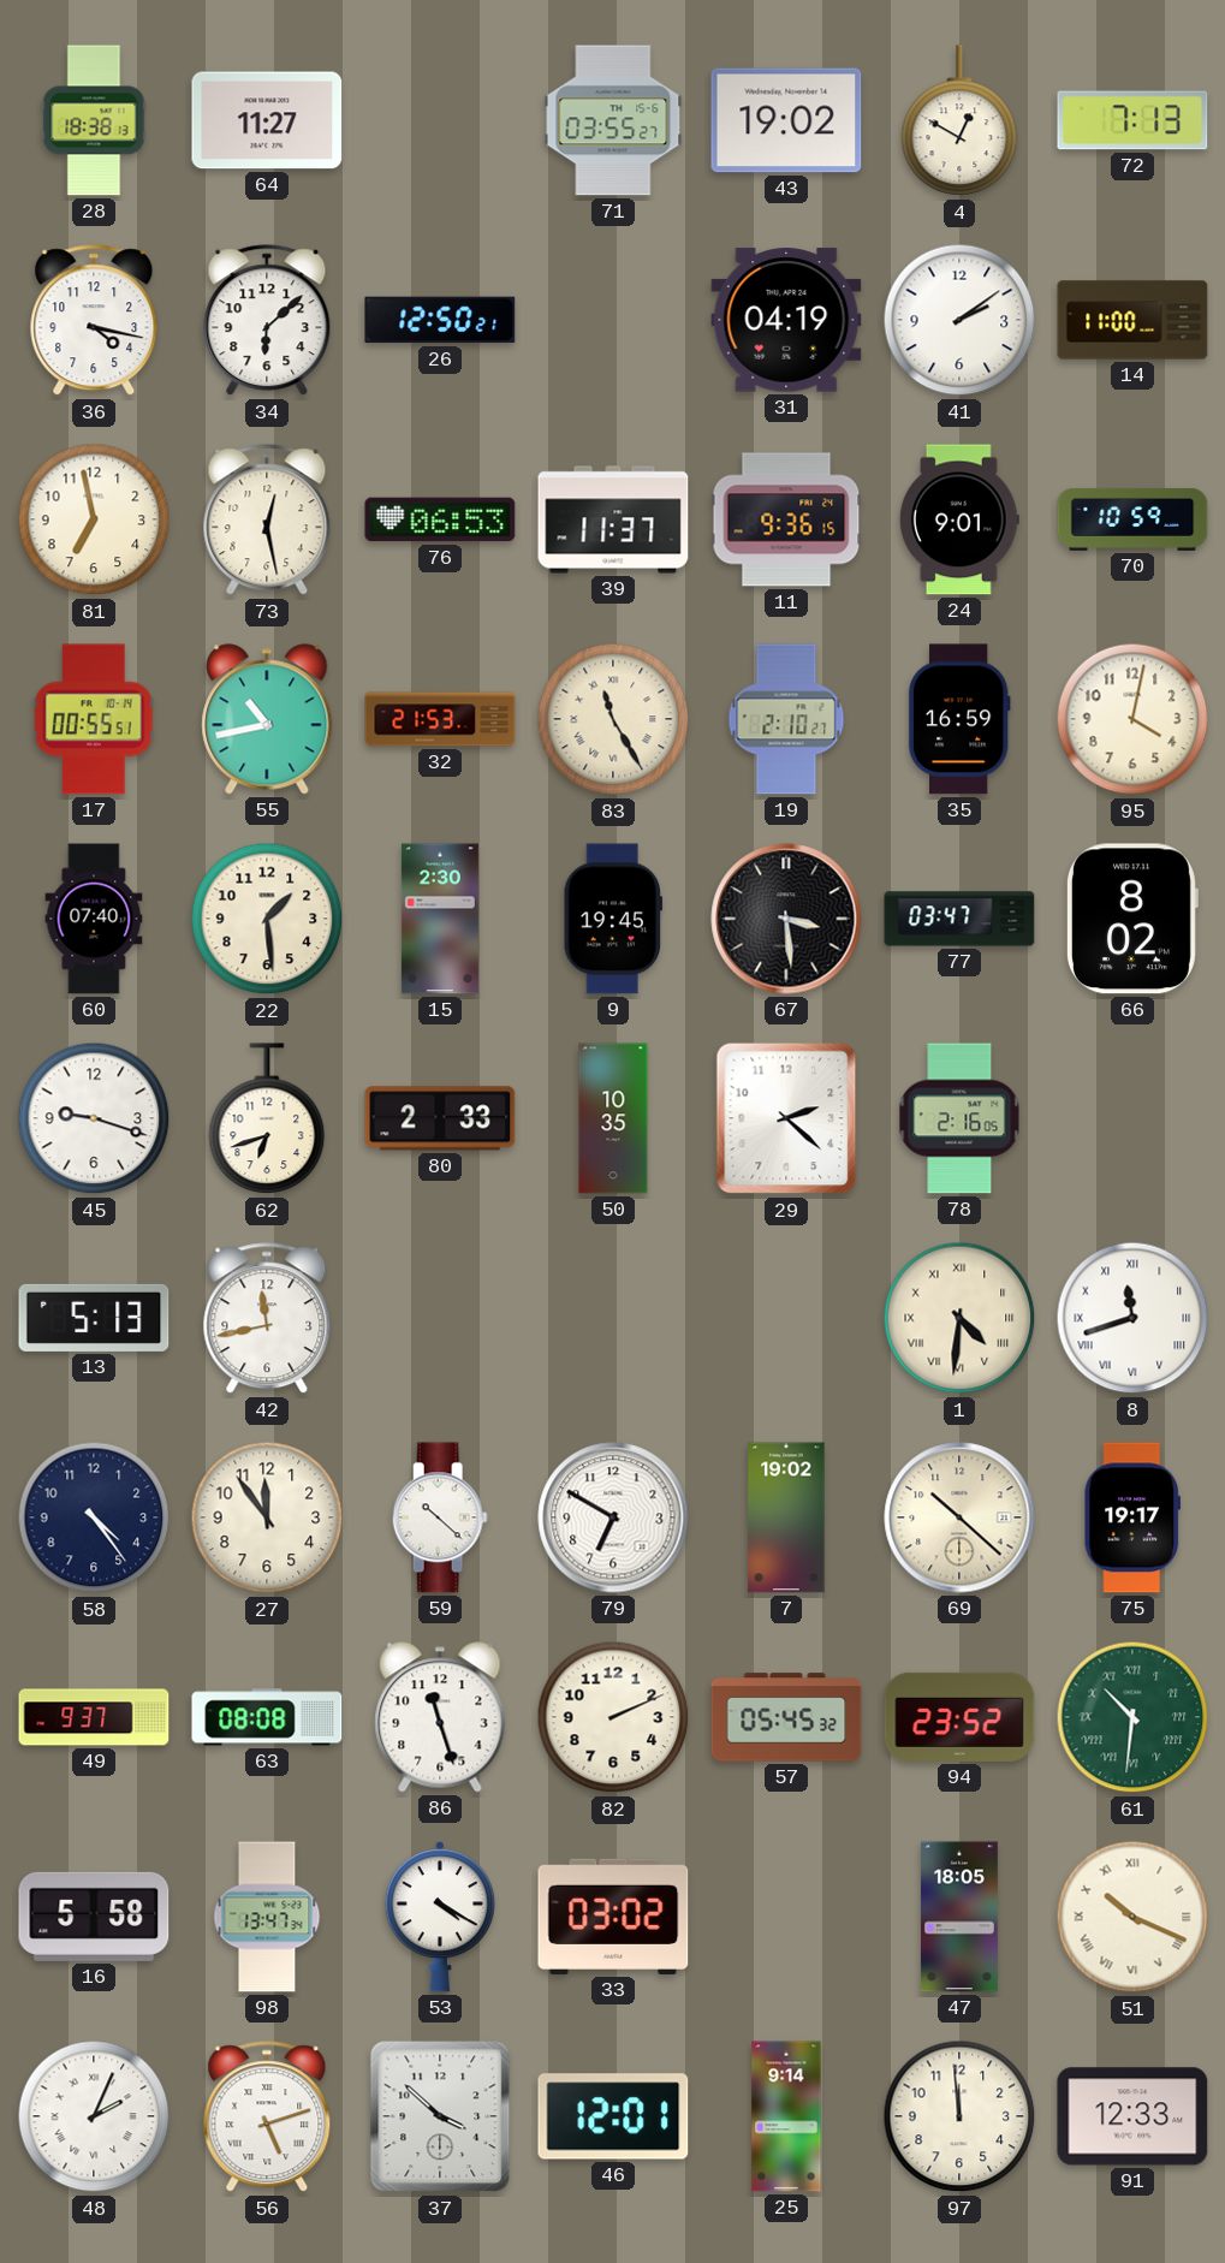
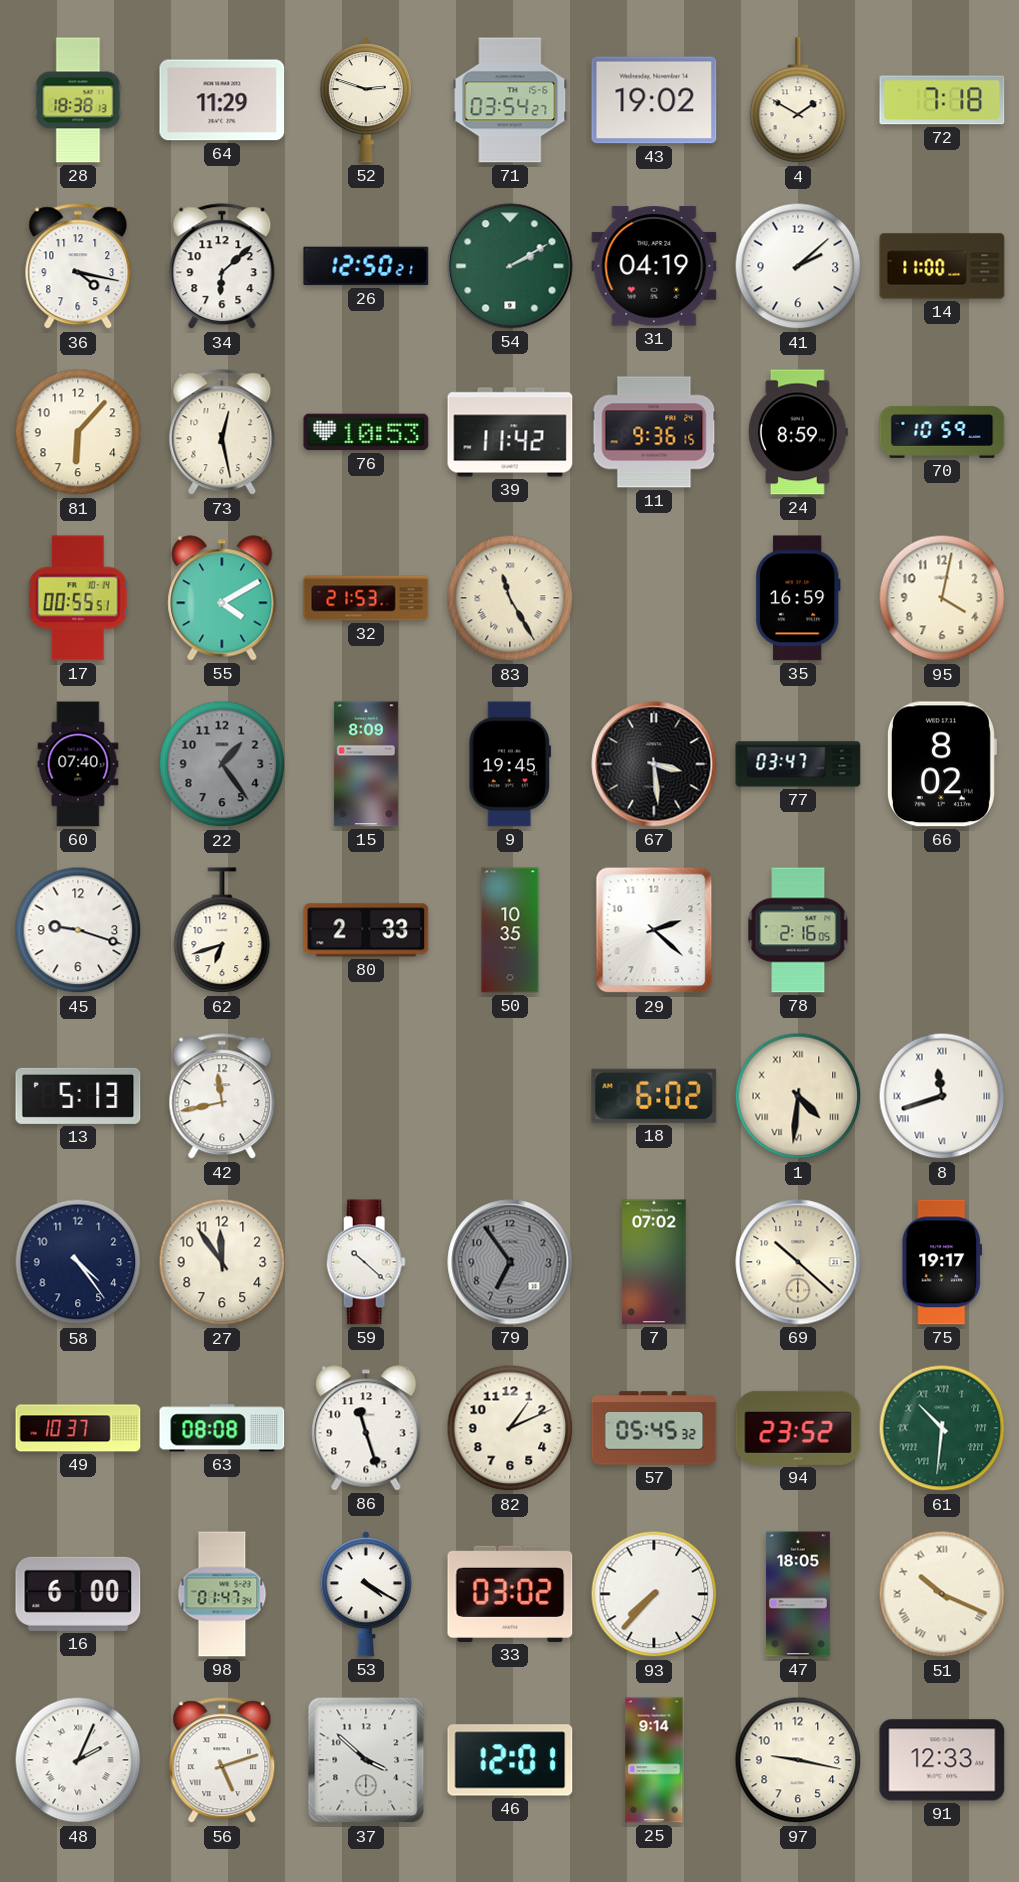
64: 11:27 -> 11:29 (222, 100)
52: none -> 2:48 (366, 100)
71: 03:55 -> 03:54 (510, 100)
4: 12:50 -> 1:50 (798, 101)
72: 7:13 -> 7:18 (942, 100)
54: none -> 2:10 (510, 266)
41: 2:09 -> 2:08 (798, 266)
81: 6:58 -> 6:07 (78, 432)
76: 06:53 -> 10:53 (366, 432)
39: 11:37 -> 11:42 (510, 432)
24: 9:01 -> 8:59 (798, 432)
55: 10:43 -> 4:10 (222, 598)
19: 2:10 -> none (786, 719)
22: 1:29 -> 1:24 (222, 764)
22 dial: cream -> grey (222, 764)
15: 2:30 -> 8:09 (366, 764)
18: none -> 6:02 (654, 1096)
79: 6:50 -> 6:54 (510, 1262)
79 dial: white -> grey (510, 1262)
7: 19:02 -> 07:02 (654, 1262)
49: 9:37 -> 10:37 (78, 1428)
82: 2:11 -> 1:11 (510, 1428)
16: 5:58 -> 6:00 (78, 1594)
98: 13:47 -> 01:47 (222, 1594)
93: none -> 7:37 (654, 1594)
97: 11:59 -> 9:17 (798, 1760)
